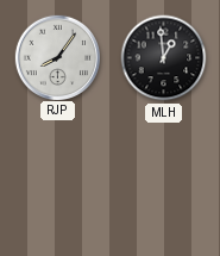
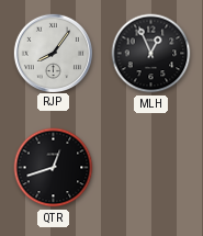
MLH: 12:59 -> 12:56 (151, 54)
QTR: none -> 12:42 (54, 168)
